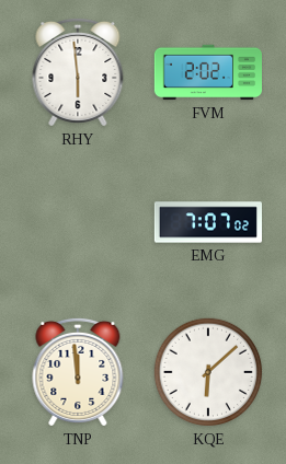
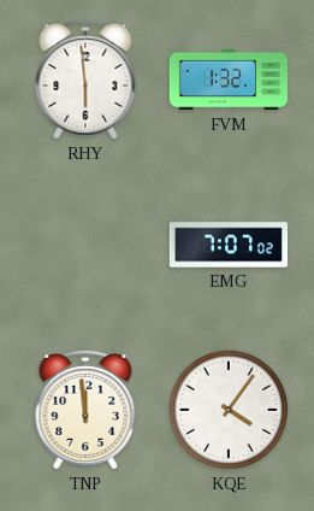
FVM: 2:02 -> 1:32 (227, 80)
KQE: 6:08 -> 4:06 (229, 410)
